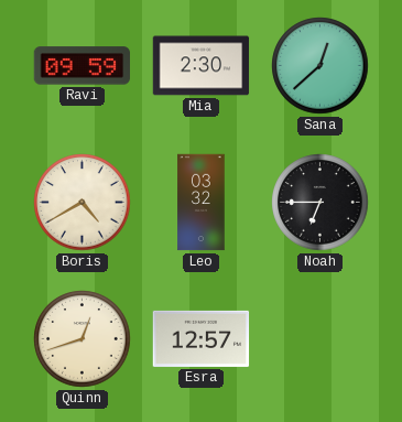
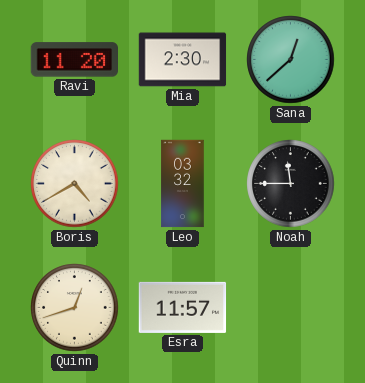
Ravi: 09:59 -> 11:20 (75, 60)
Noah: 6:45 -> 11:45 (291, 184)
Esra: 12:57 -> 11:57 (183, 307)
